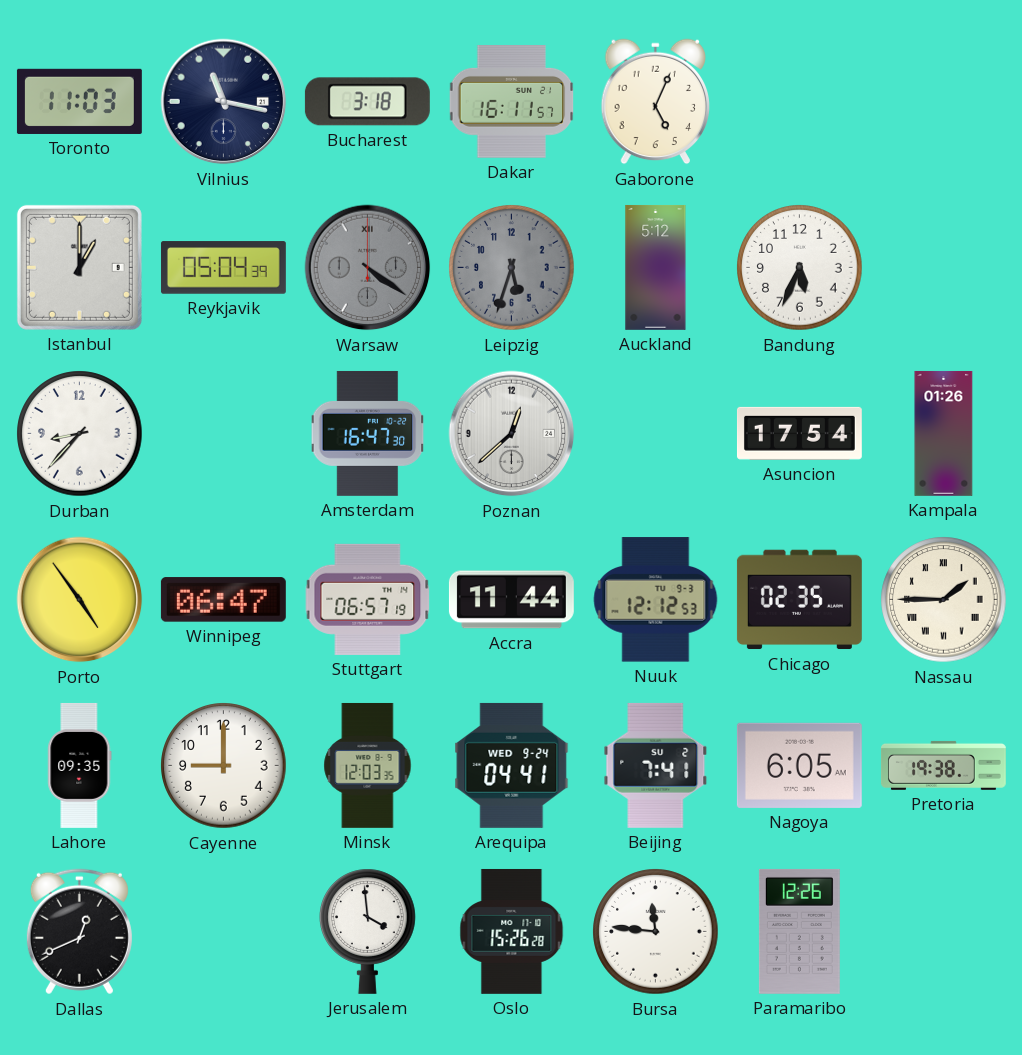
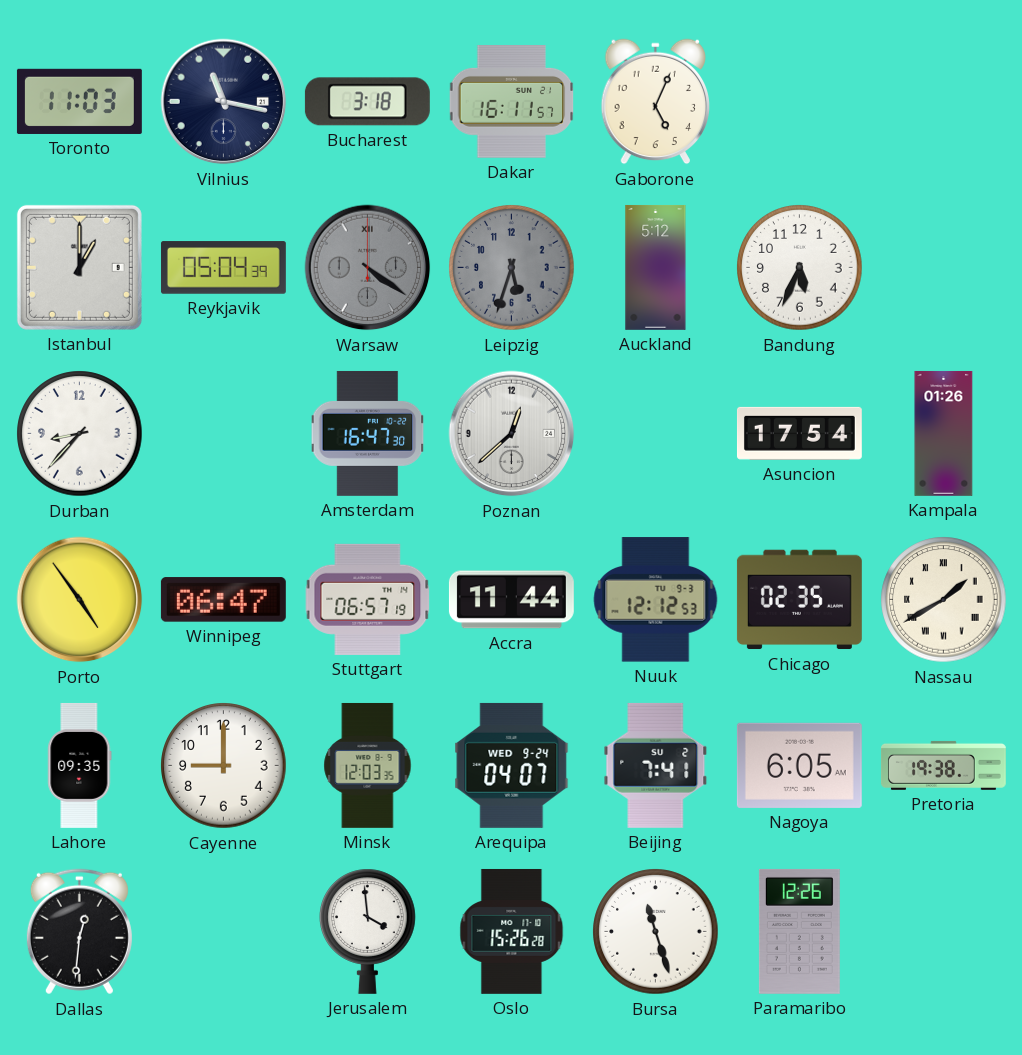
Nassau: 1:45 -> 1:40 (944, 600)
Arequipa: 04:41 -> 04:07 (512, 765)
Dallas: 12:41 -> 12:31 (79, 932)
Bursa: 11:46 -> 11:27 (656, 932)
